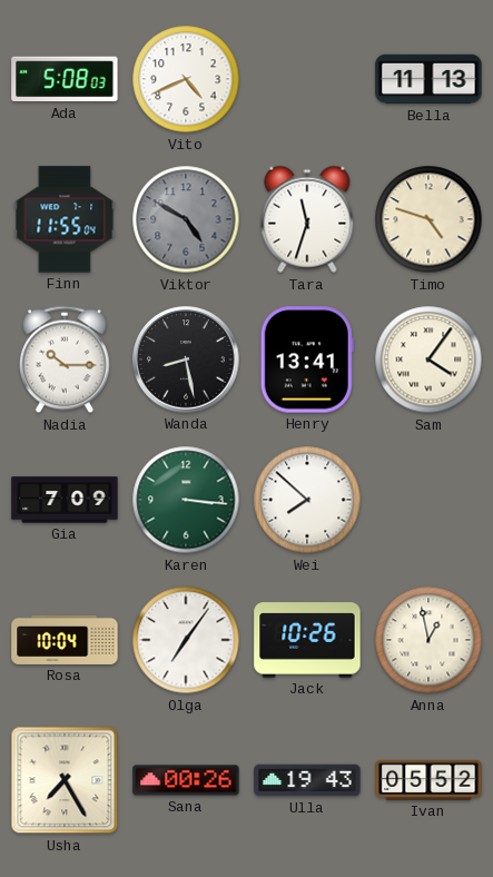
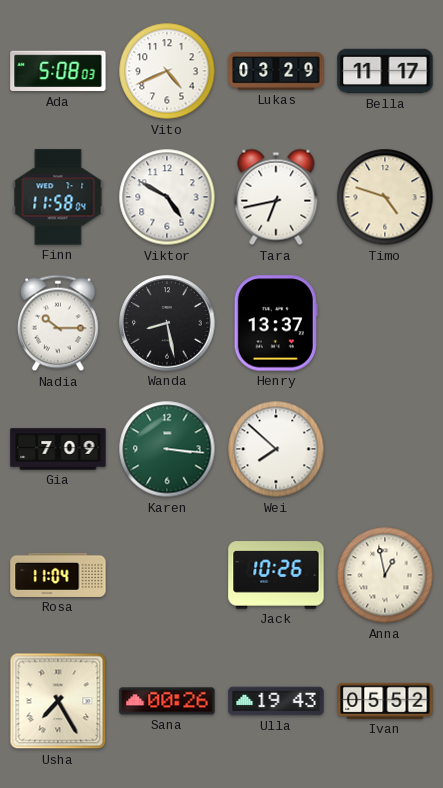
Lukas: none -> 03:29 (276, 71)
Bella: 11:13 -> 11:17 (385, 71)
Finn: 11:55 -> 11:58 (58, 197)
Viktor dial: grey -> white (167, 197)
Tara: 11:33 -> 6:43 (276, 197)
Henry: 13:41 -> 13:37 (276, 323)
Sam: 4:06 -> none (428, 359)
Rosa: 10:04 -> 11:04 (58, 575)
Olga: 7:06 -> none (186, 640)
